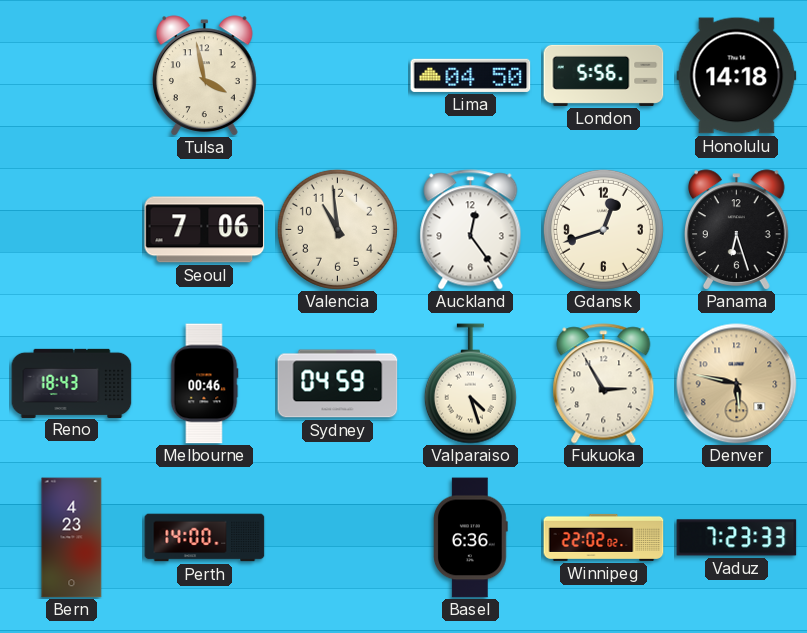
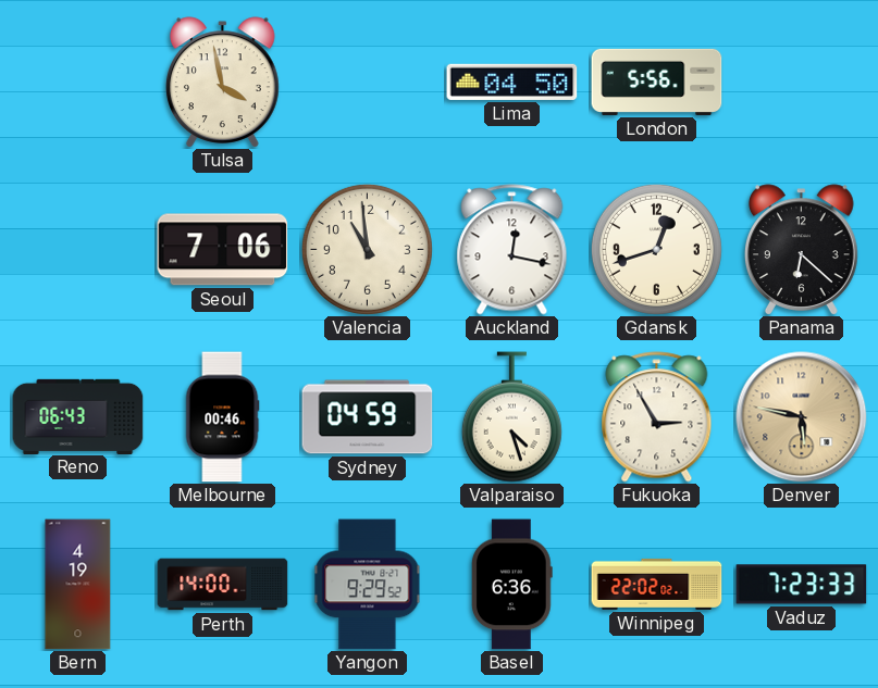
Honolulu: 14:18 -> none (737, 76)
Auckland: 12:24 -> 12:17 (512, 250)
Panama: 6:27 -> 6:22 (802, 250)
Reno: 18:43 -> 06:43 (78, 416)
Bern: 4:23 -> 4:19 (78, 585)
Yangon: none -> 9:29 (368, 585)
